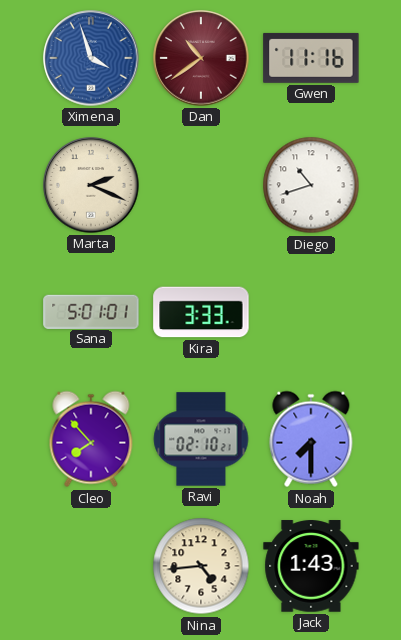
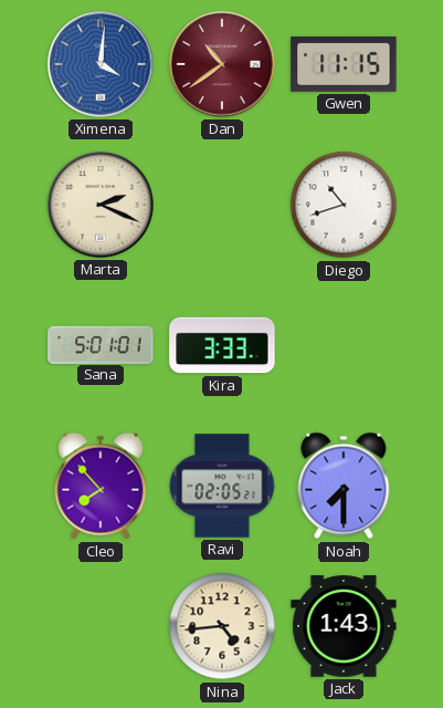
Ximena: 3:57 -> 4:01 (101, 64)
Gwen: 11:16 -> 11:15 (344, 64)
Ravi: 02:10 -> 02:05 (222, 486)
